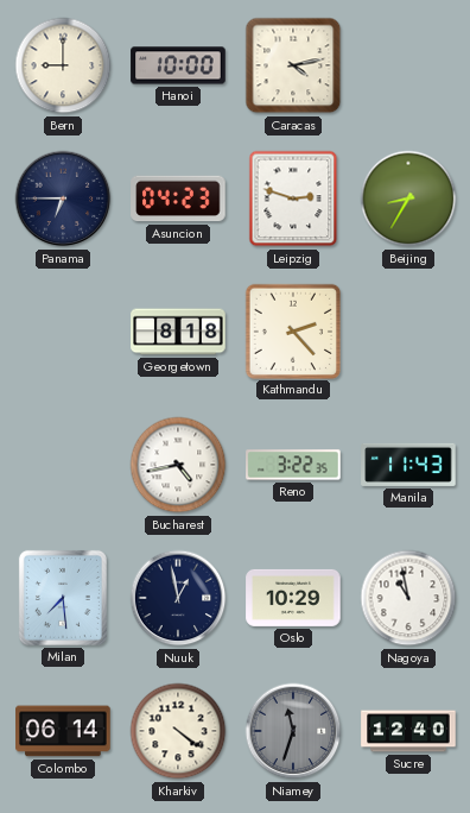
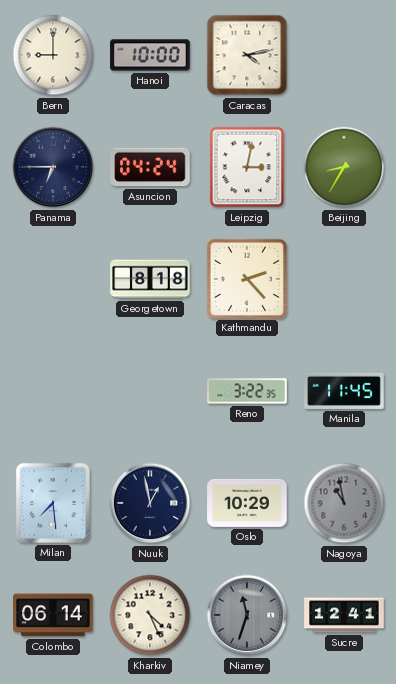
Asuncion: 04:23 -> 04:24 (150, 167)
Leipzig: 2:48 -> 3:02 (247, 167)
Bucharest: 4:43 -> none (178, 465)
Manila: 11:43 -> 11:45 (344, 391)
Nagoya dial: white -> grey (344, 503)
Kharkiv: 4:21 -> 4:26 (150, 615)
Sucre: 12:40 -> 12:41 (344, 615)
